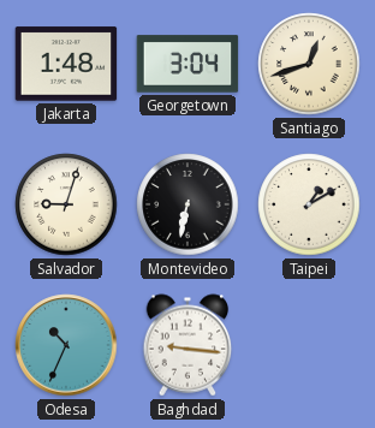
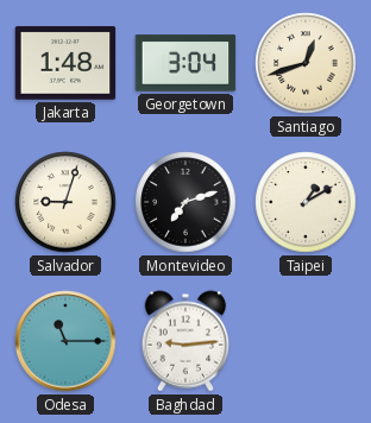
Montevideo: 6:32 -> 7:12 (185, 202)
Odesa: 10:34 -> 11:15 (65, 341)
Baghdad: 9:16 -> 9:14 (185, 341)
